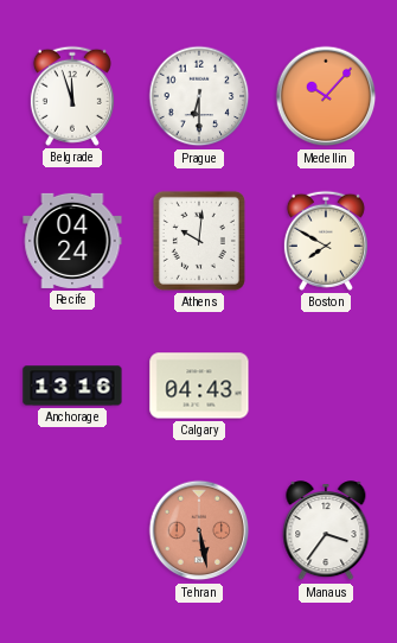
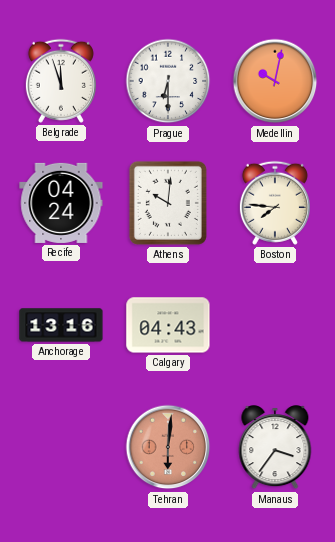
Medellin: 10:07 -> 10:02 (275, 81)
Boston: 7:50 -> 7:46 (275, 203)
Tehran: 5:28 -> 6:01 (168, 447)
